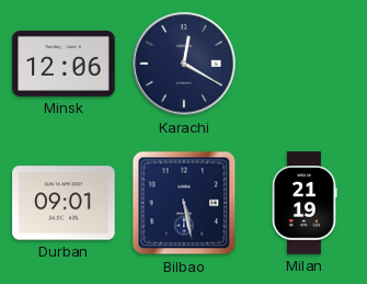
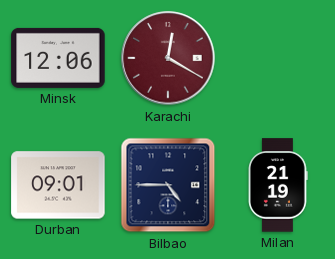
Karachi dial: navy -> burgundy (168, 58)
Bilbao: 5:28 -> 4:45 (168, 185)
